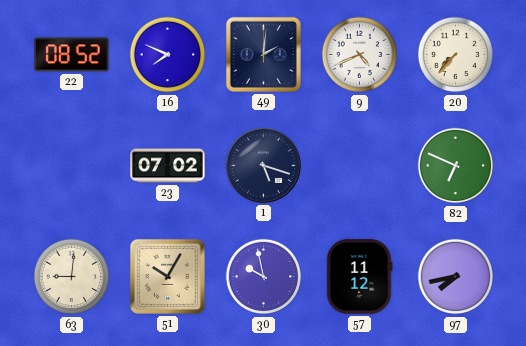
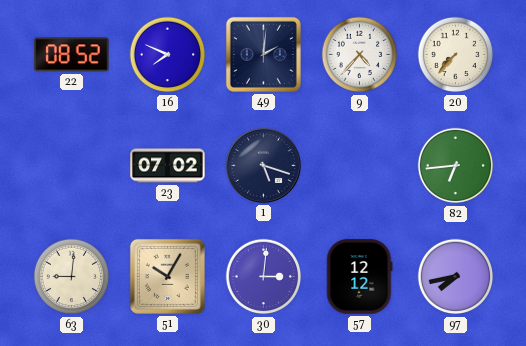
9: 4:41 -> 4:37 (360, 55)
82: 6:49 -> 6:44 (456, 166)
30: 9:58 -> 3:01 (264, 277)
57: 11:12 -> 12:12 (360, 277)
